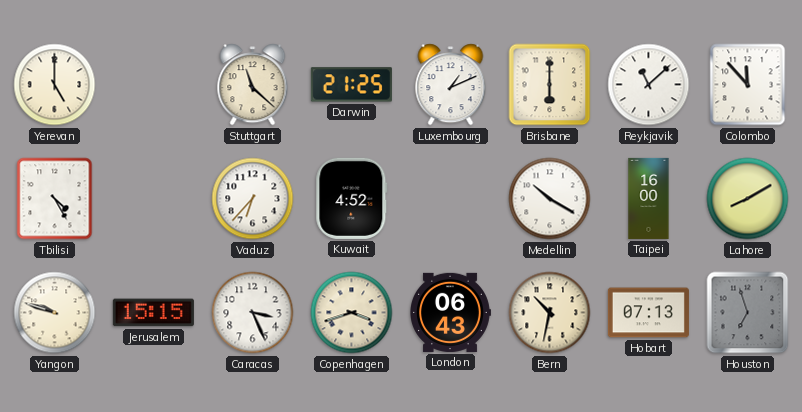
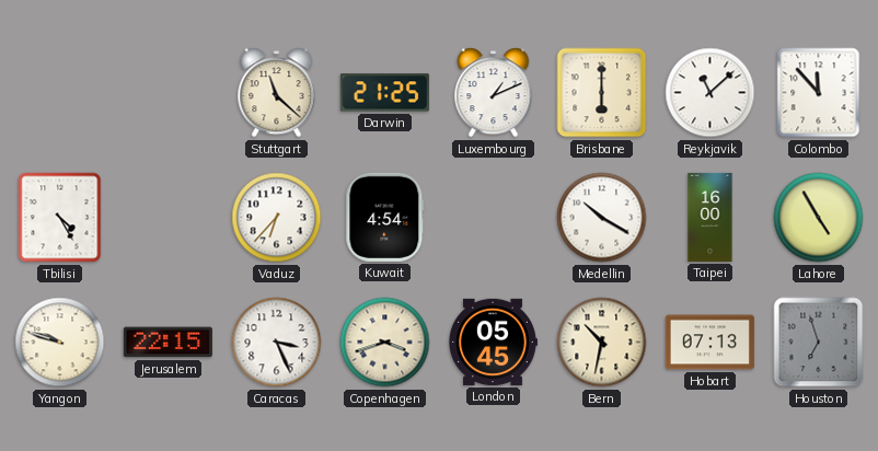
Yerevan: 5:00 -> none (55, 85)
Kuwait: 4:52 -> 4:54 (385, 217)
Lahore: 8:10 -> 4:55 (819, 218)
Jerusalem: 15:15 -> 22:15 (167, 343)
London: 06:43 -> 05:45 (494, 342)
